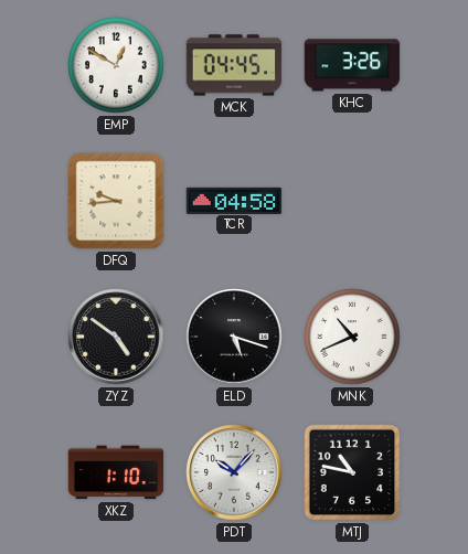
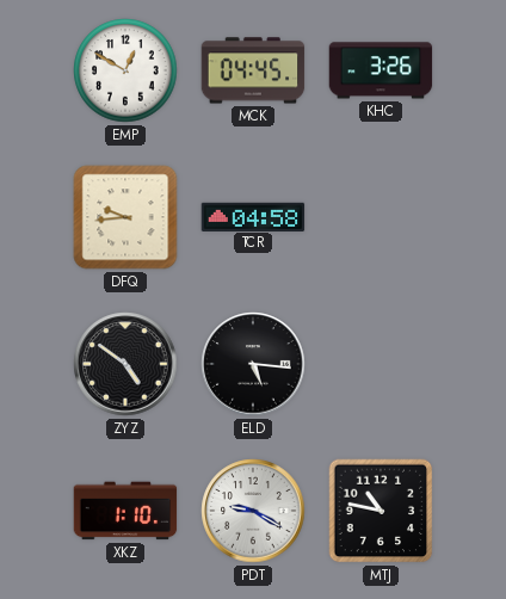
ELD: 5:18 -> 5:16 (253, 364)
MNK: 10:41 -> none (352, 337)
PDT: 10:07 -> 9:20 (253, 511)
